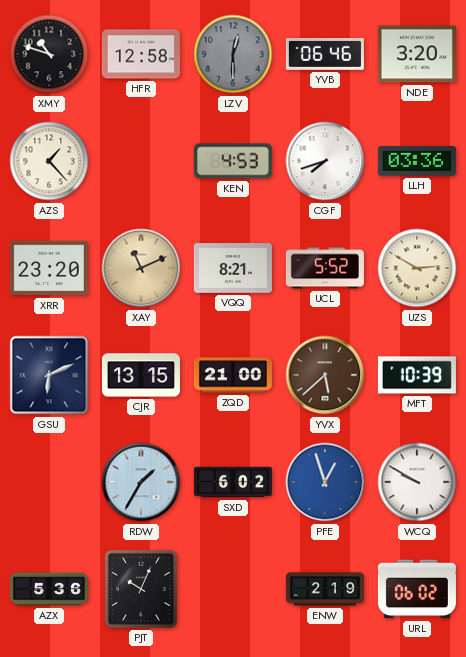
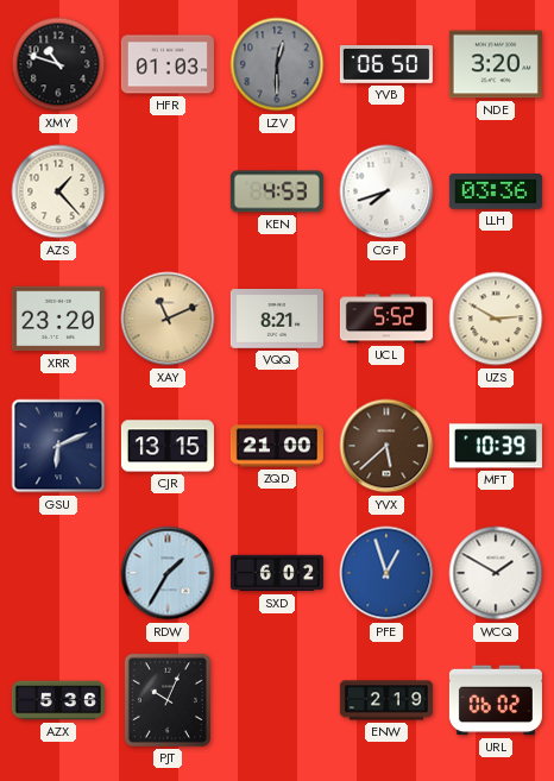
HFR: 12:58 -> 01:03 (168, 64)
YVB: 06:46 -> 06:50 (386, 65)
WCQ: 9:50 -> 1:50 (496, 573)
